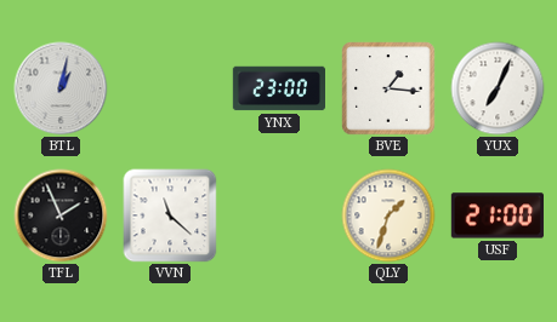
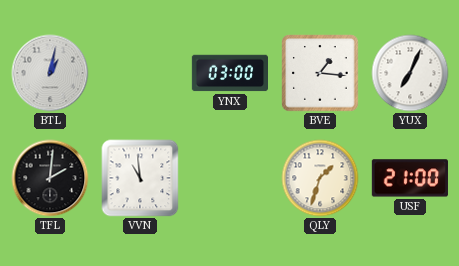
YNX: 23:00 -> 03:00 (229, 73)
TFL: 1:56 -> 2:01 (50, 178)
VVN: 11:22 -> 10:59 (140, 178)
